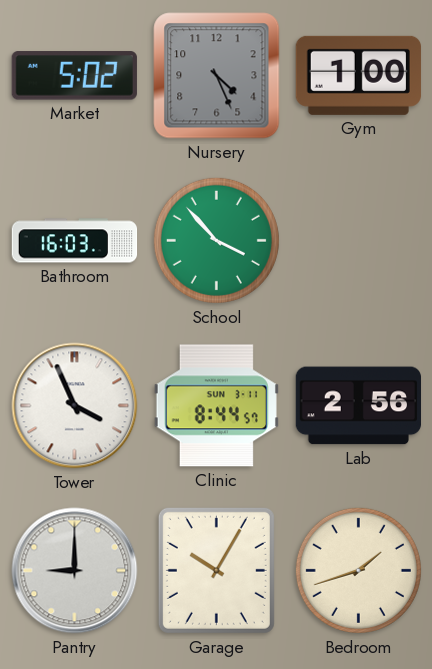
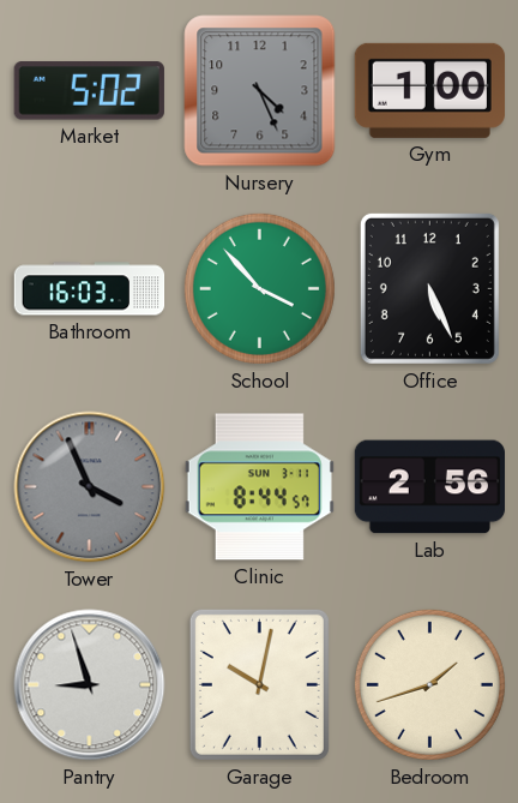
Office: none -> 5:26 (429, 288)
Tower dial: white -> grey (90, 487)
Pantry: 9:00 -> 8:57 (90, 685)
Garage: 10:05 -> 10:02 (259, 684)
